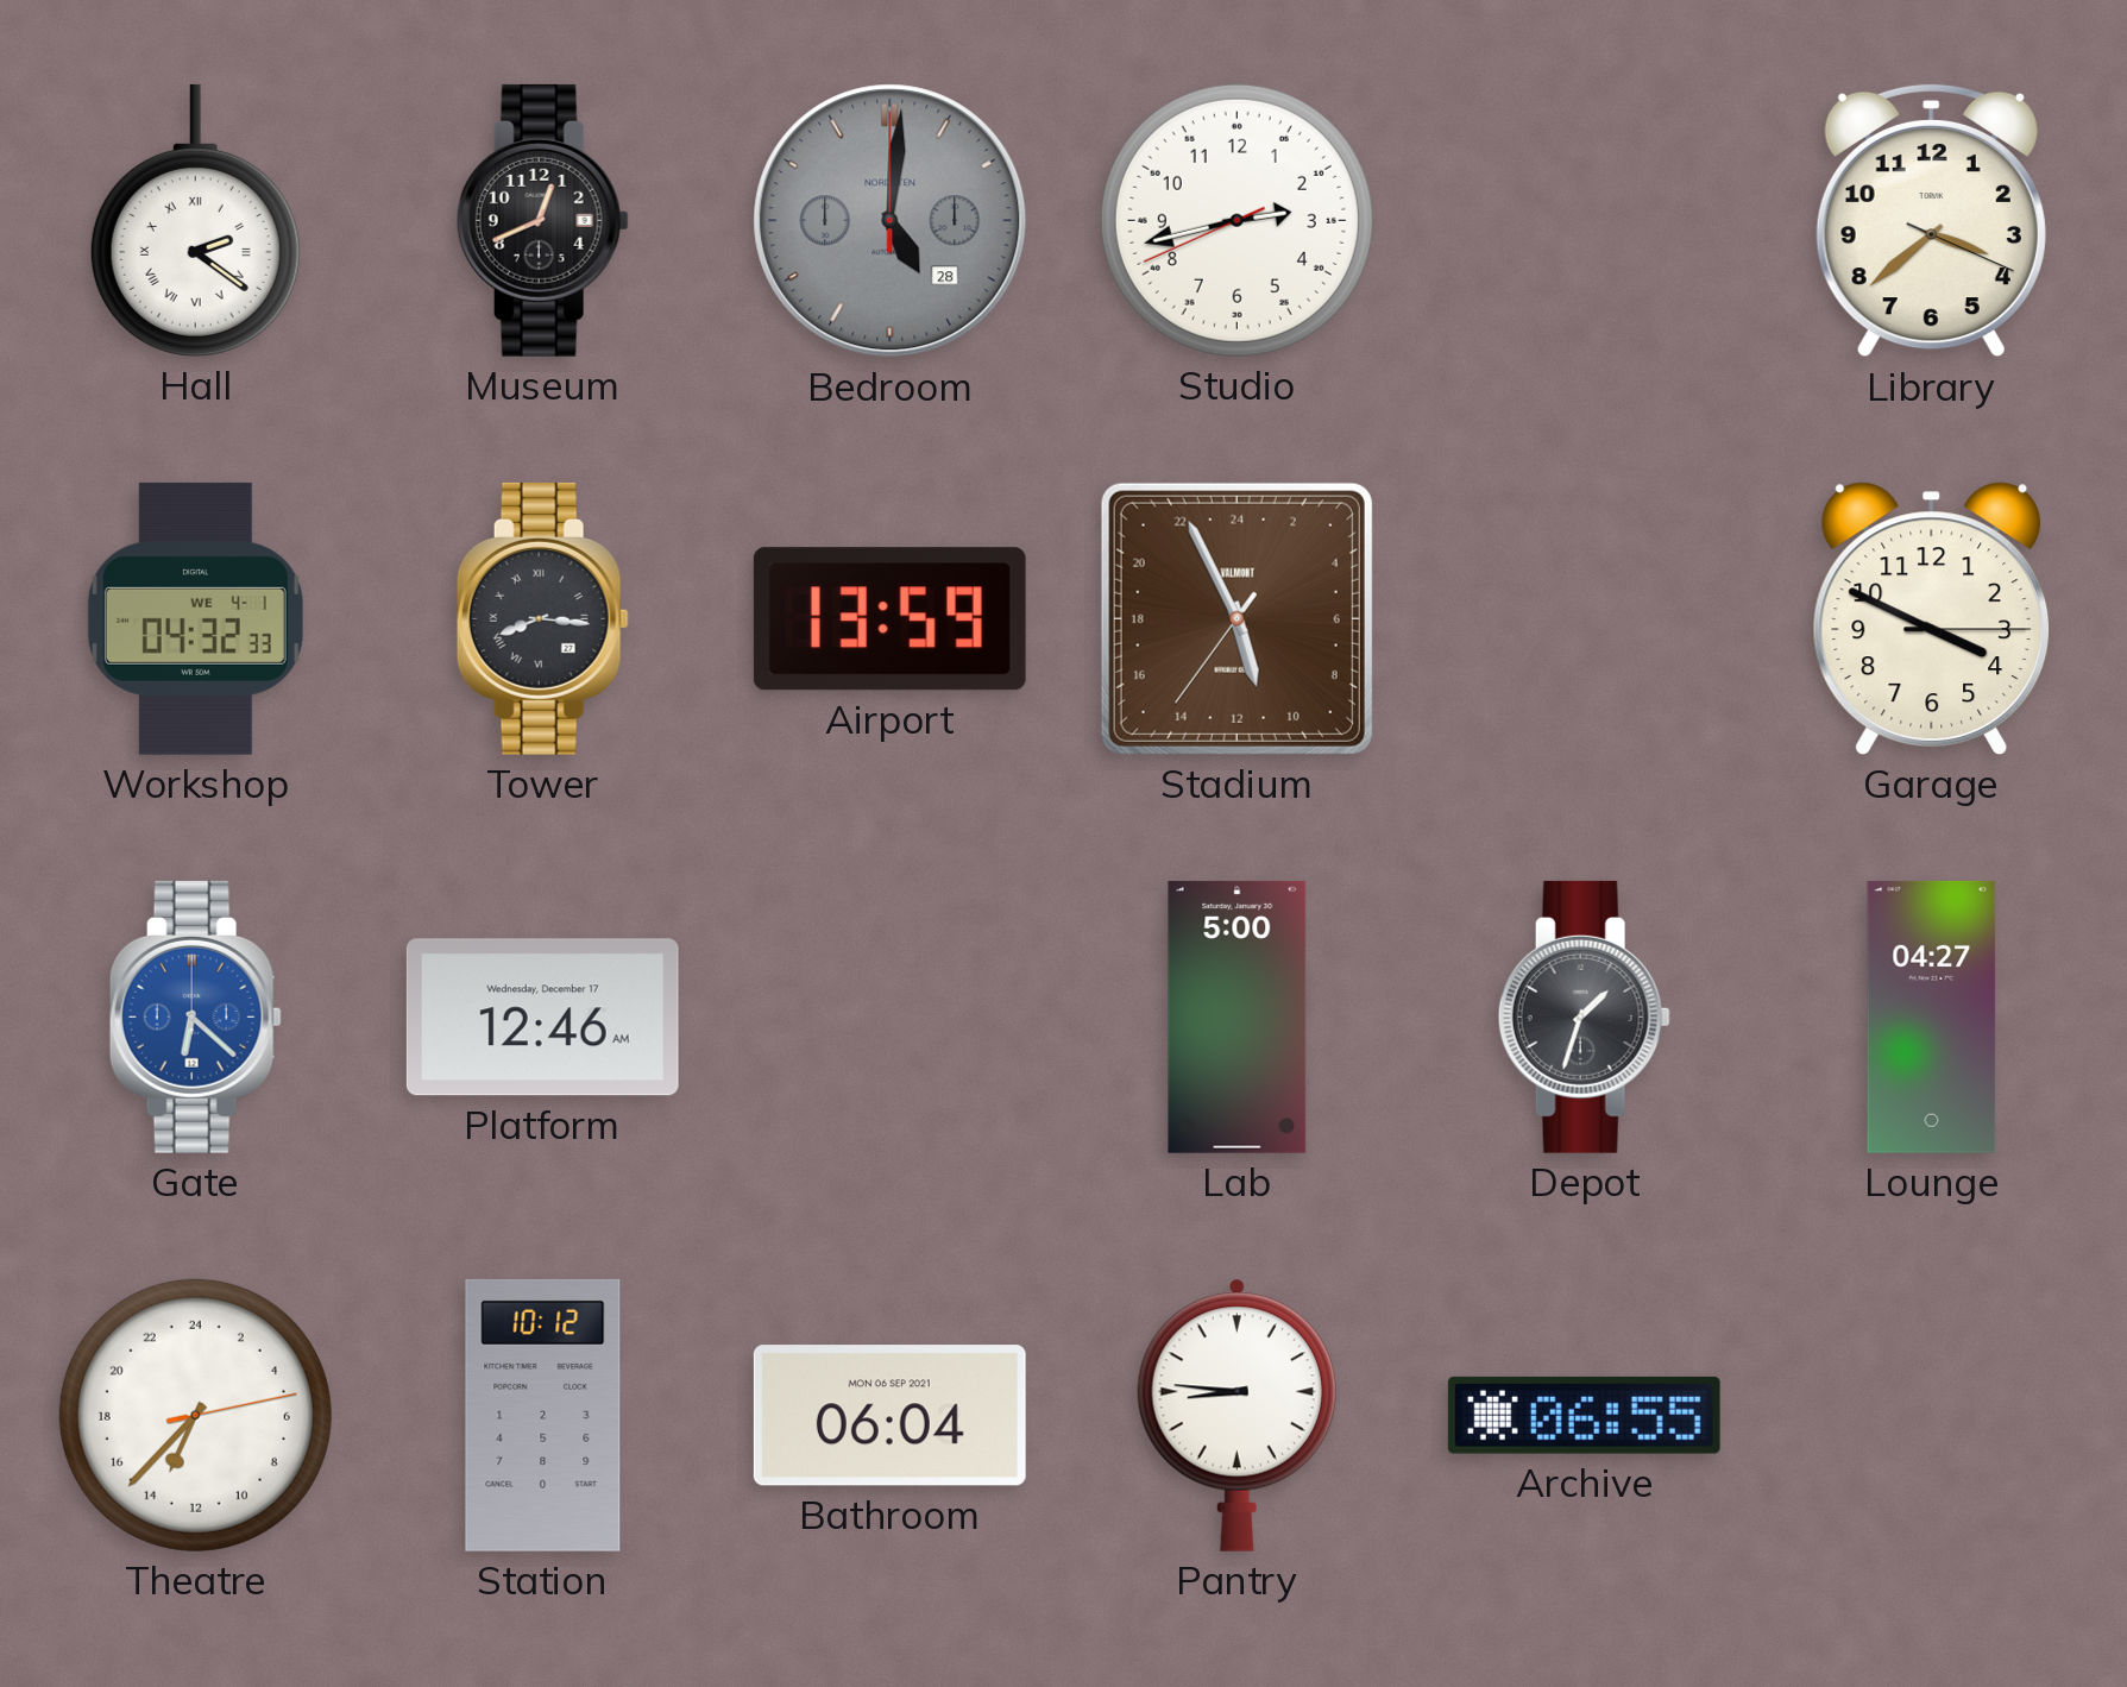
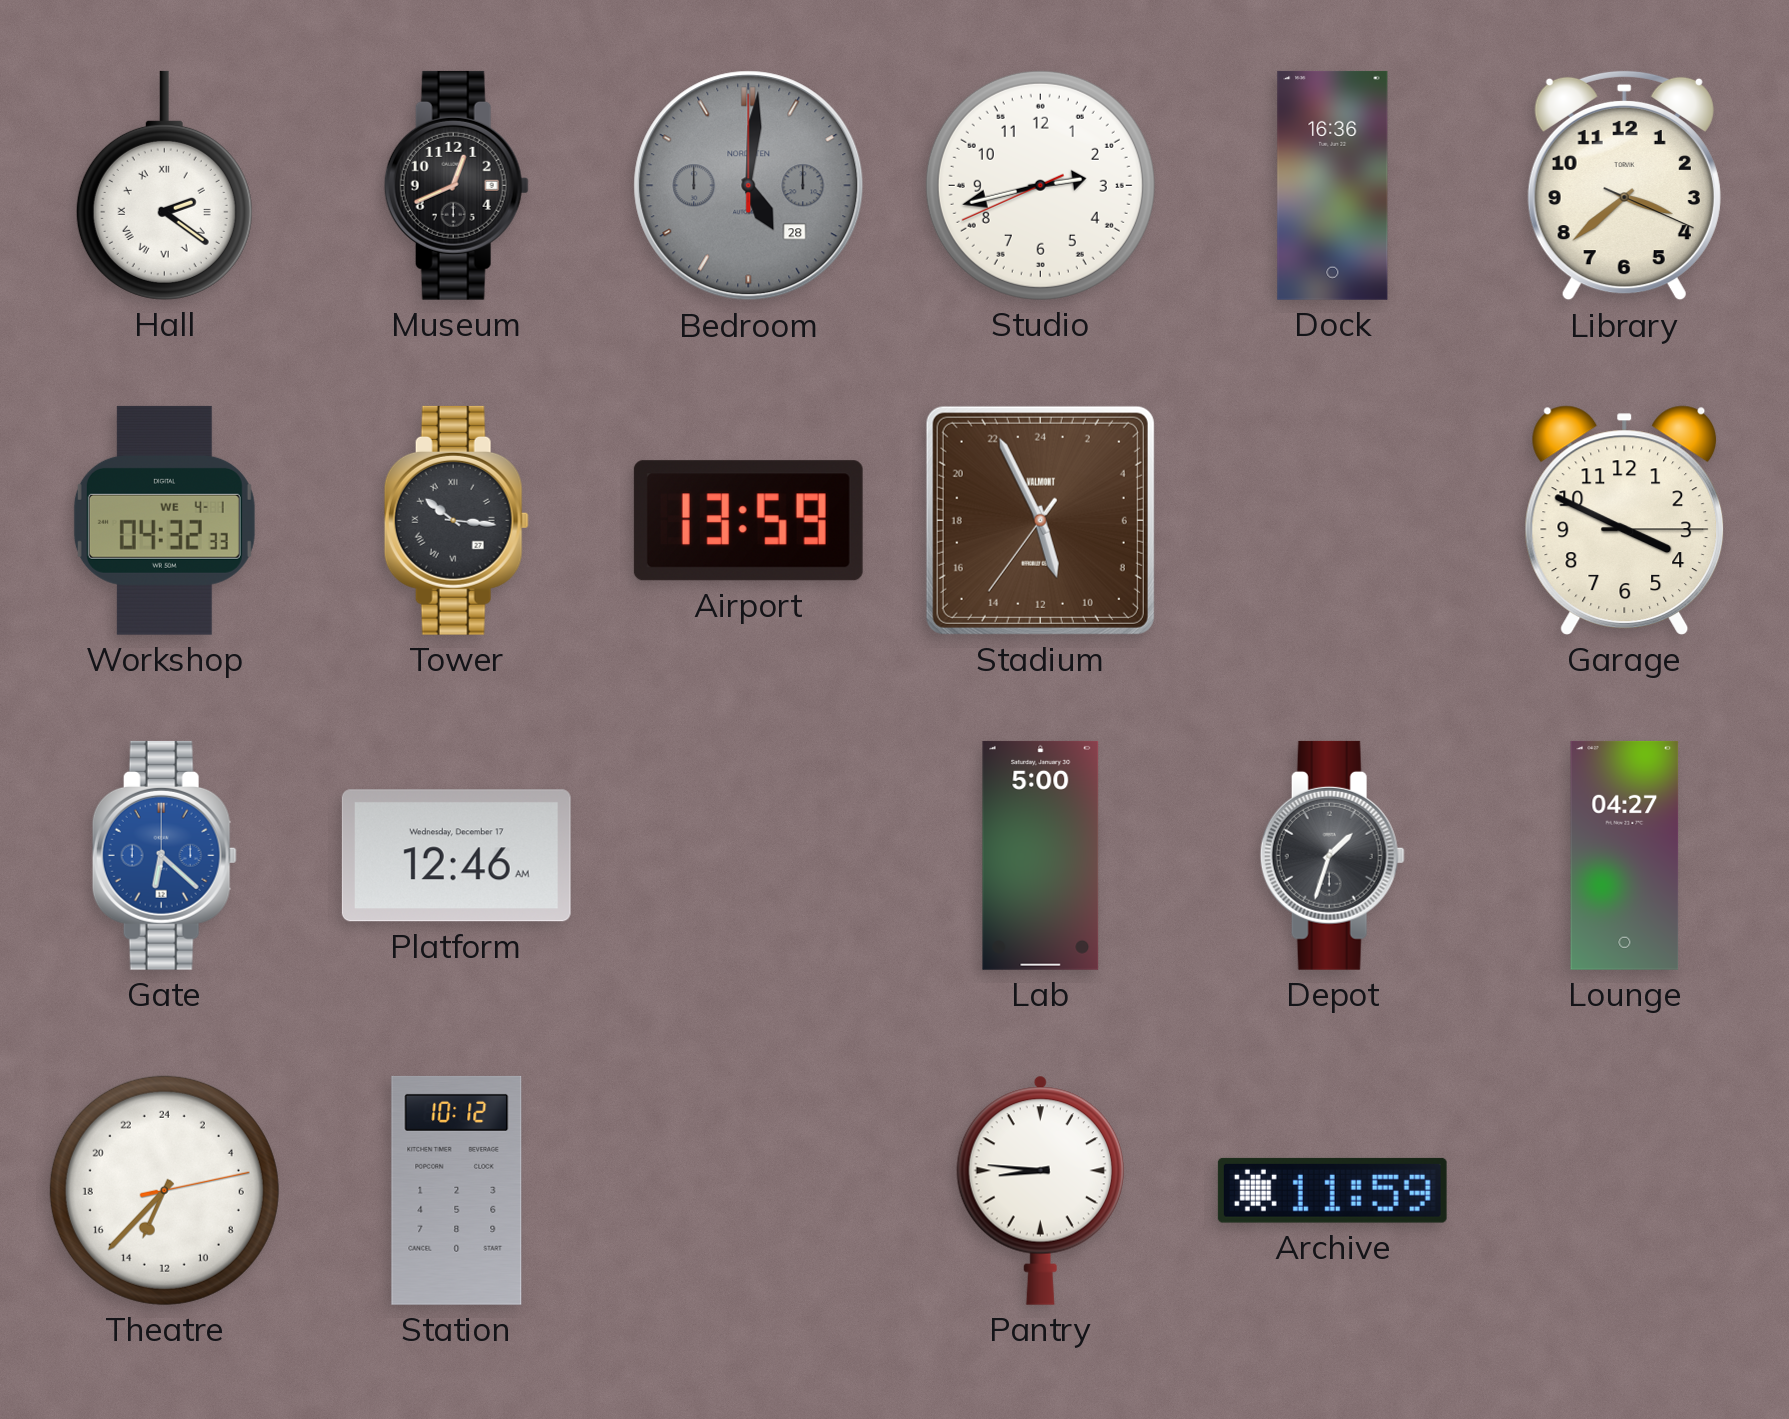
Dock: none -> 16:36 (1333, 185)
Tower: 8:16 -> 10:16 (456, 520)
Bathroom: 06:04 -> none (889, 1416)
Archive: 06:55 -> 11:59 (1332, 1190)
